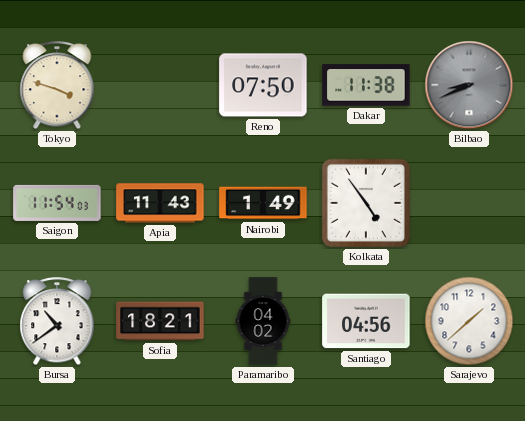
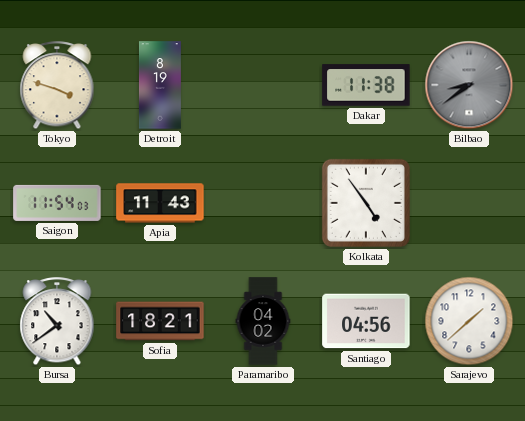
Detroit: none -> 8:19 (160, 85)
Reno: 07:50 -> none (263, 85)
Bilbao: 8:41 -> 8:39 (469, 85)
Nairobi: 1:49 -> none (263, 203)
